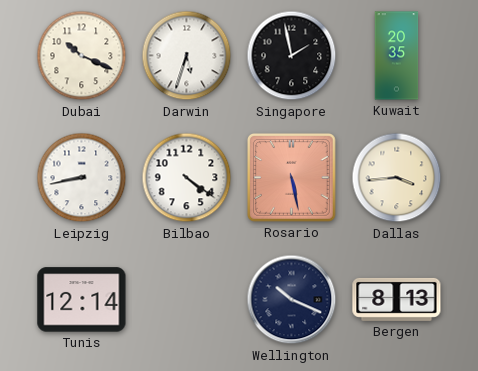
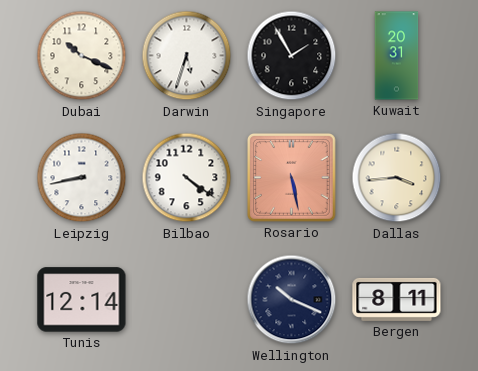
Singapore: 1:58 -> 1:55 (292, 56)
Kuwait: 20:35 -> 20:31 (397, 56)
Bergen: 8:13 -> 8:11 (397, 299)
